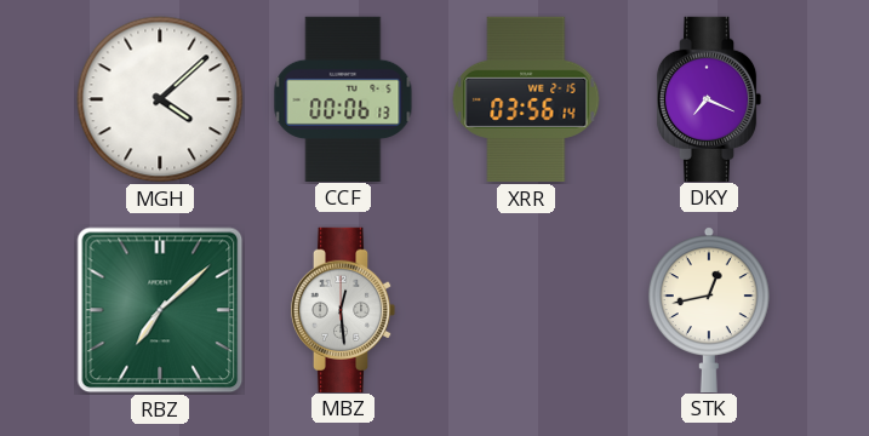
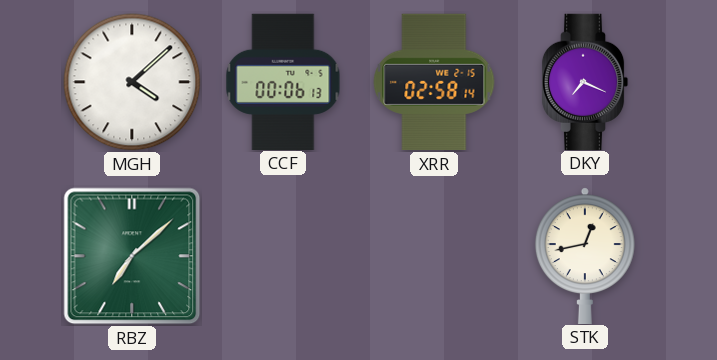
XRR: 03:56 -> 02:58 (434, 82)
MBZ: 12:29 -> none (343, 309)
